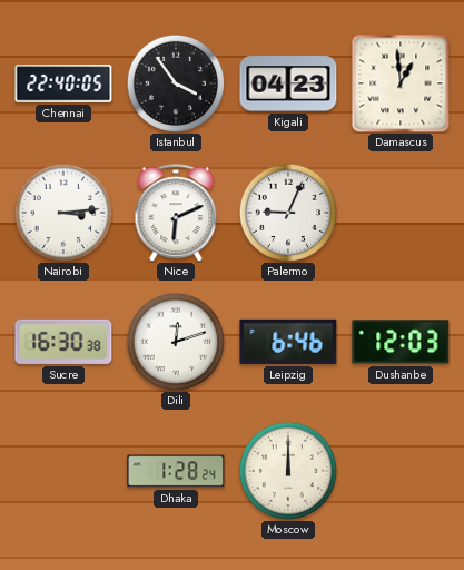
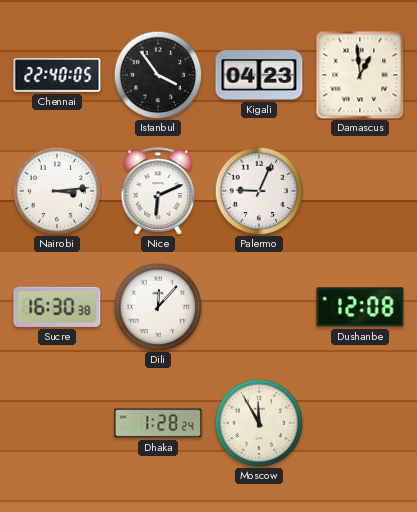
Dili: 12:12 -> 12:07 (158, 307)
Leipzig: 6:46 -> none (288, 342)
Dushanbe: 12:03 -> 12:08 (360, 307)
Moscow: 12:00 -> 11:55 (259, 423)
